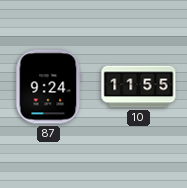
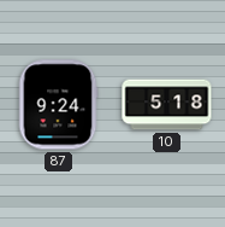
10: 11:55 -> 5:18 (167, 105)
